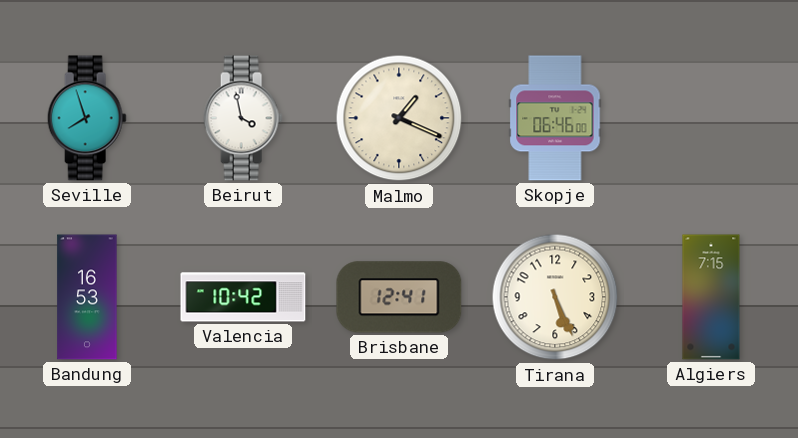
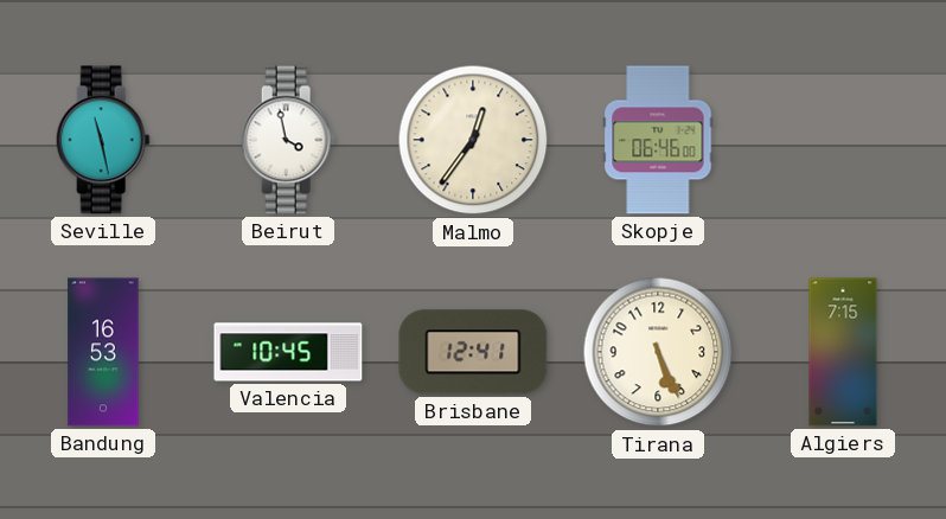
Seville: 7:57 -> 11:28 (103, 140)
Malmo: 1:19 -> 12:36 (473, 140)
Valencia: 10:42 -> 10:45 (288, 352)
